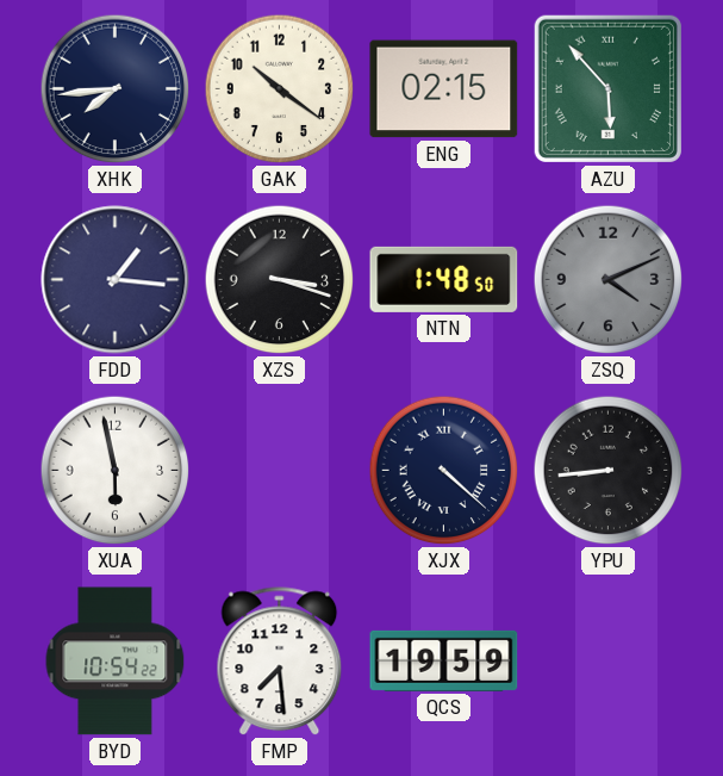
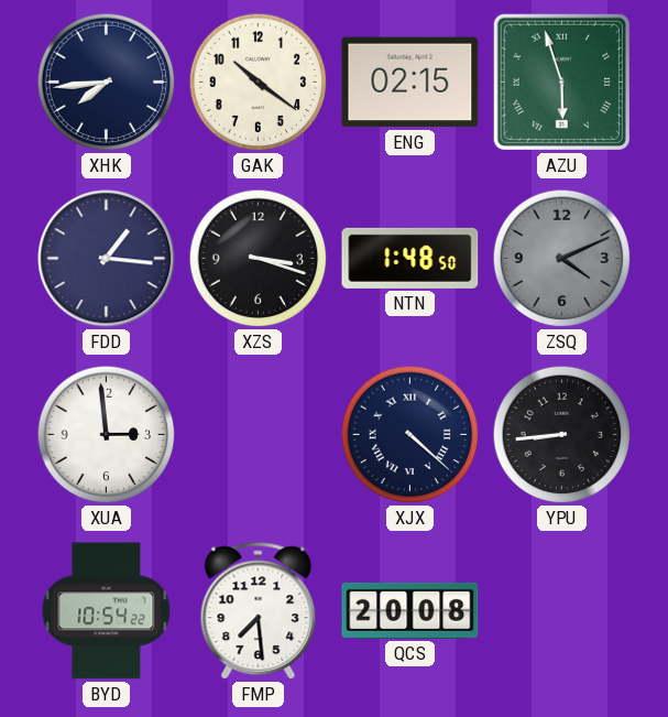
AZU: 5:53 -> 5:57 (561, 82)
XUA: 5:58 -> 2:59 (107, 435)
QCS: 19:59 -> 20:08 (410, 610)
